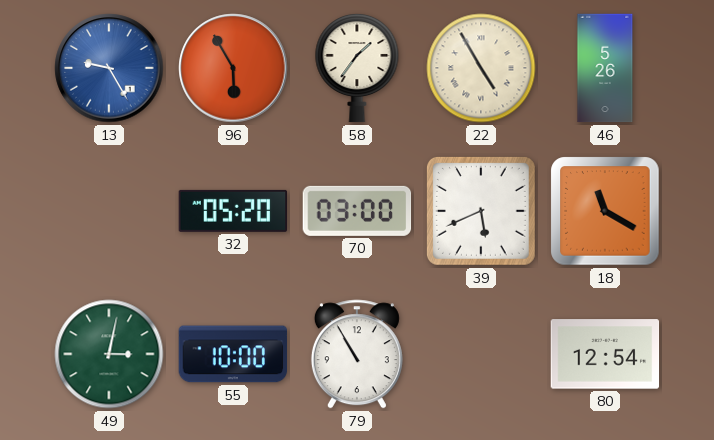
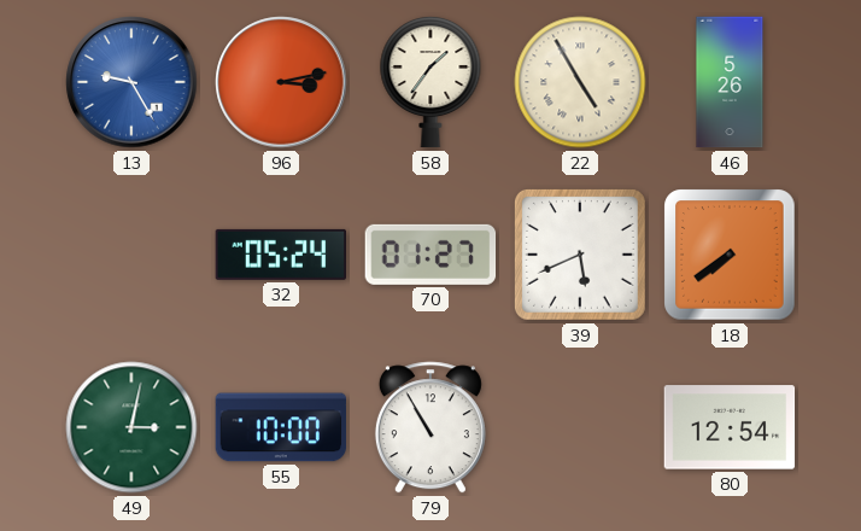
96: 5:55 -> 3:13 (281, 82)
32: 05:20 -> 05:24 (281, 255)
70: 03:00 -> 01:27 (430, 255)
18: 11:20 -> 7:39 (730, 255)
